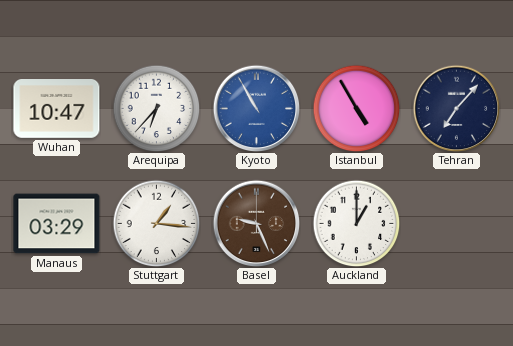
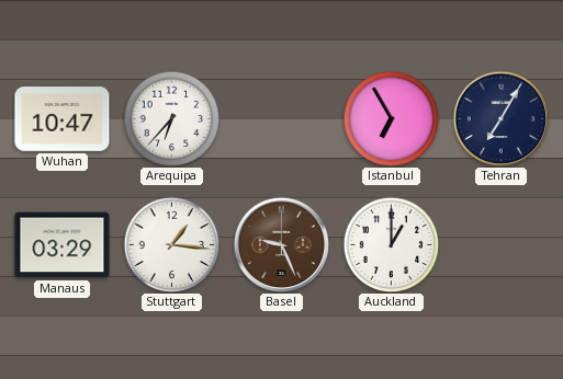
Kyoto: 10:55 -> none (256, 108)
Istanbul: 4:55 -> 6:55 (391, 118)
Tehran: 7:07 -> 7:05 (500, 118)
